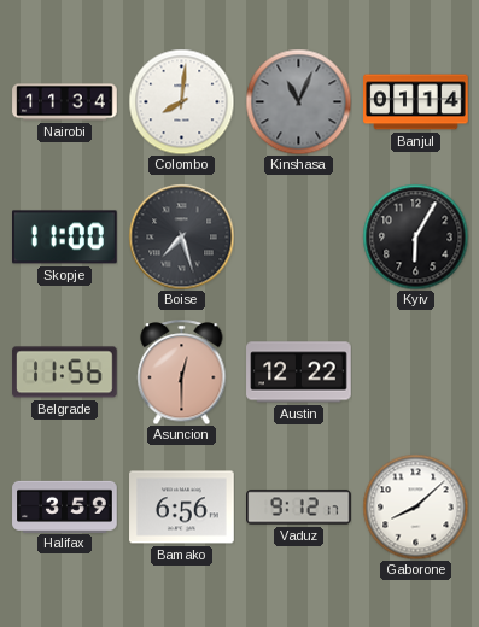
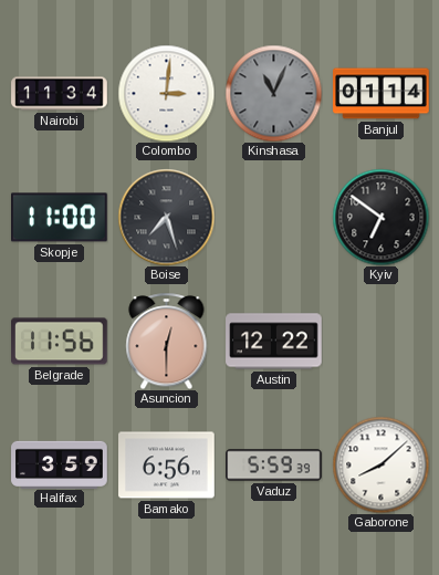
Colombo: 8:01 -> 3:01 (166, 93)
Kyiv: 6:05 -> 6:51 (380, 217)
Vaduz: 9:12 -> 5:59 (274, 466)
